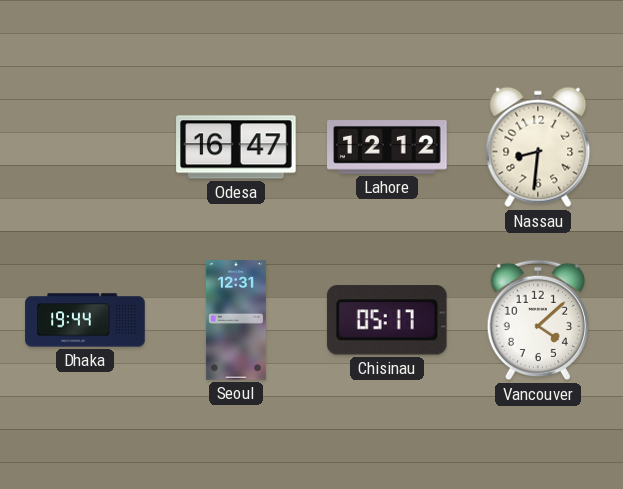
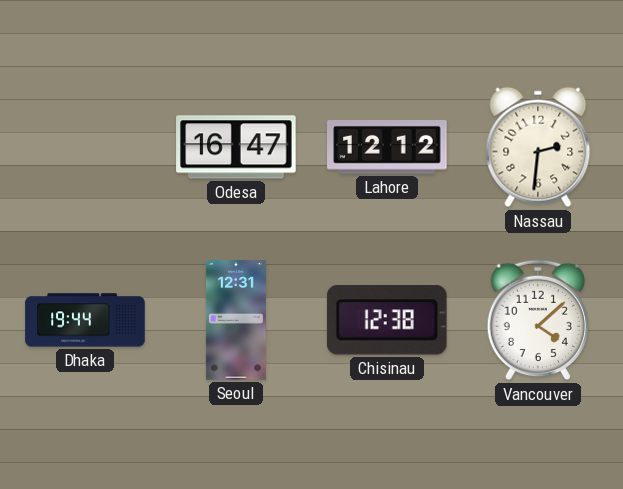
Nassau: 8:31 -> 2:31 (538, 147)
Chisinau: 05:17 -> 12:38 (387, 320)
